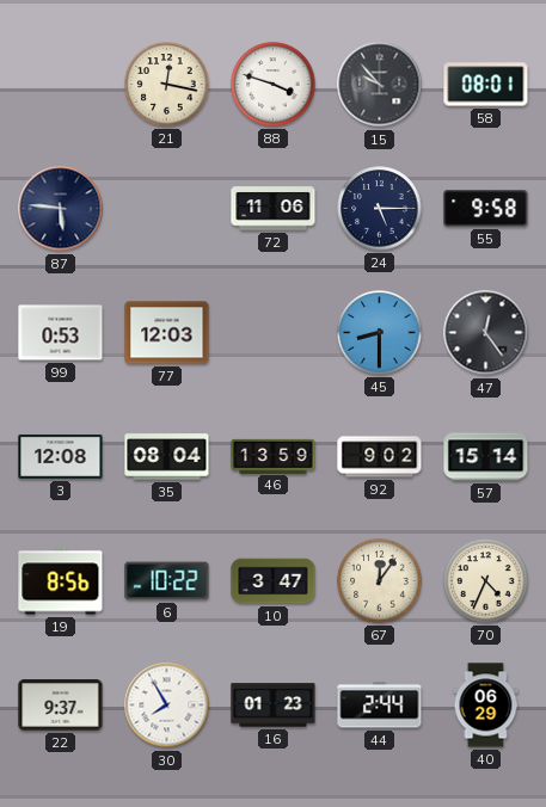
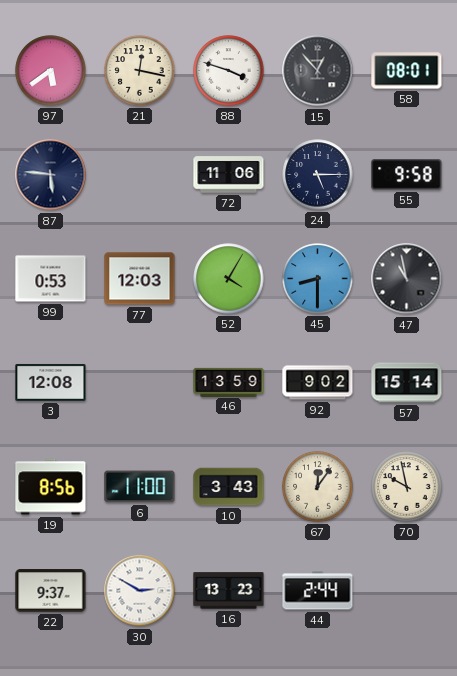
97: none -> 5:39 (51, 71)
15: 9:53 -> 12:53 (318, 71)
52: none -> 4:05 (229, 279)
47: 12:24 -> 10:58 (407, 279)
35: 08:04 -> none (167, 457)
6: 10:22 -> 11:00 (140, 487)
10: 3:47 -> 3:43 (229, 487)
70: 4:34 -> 9:58 (407, 487)
30: 7:55 -> 2:50 (140, 591)
16: 01:23 -> 13:23 (229, 591)
40: 06:29 -> none (486, 706)
